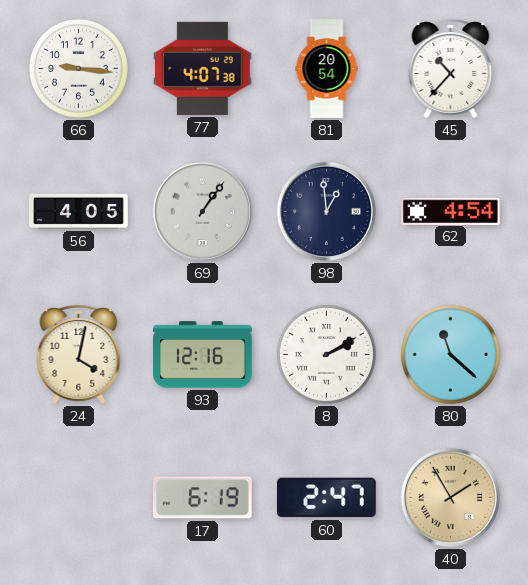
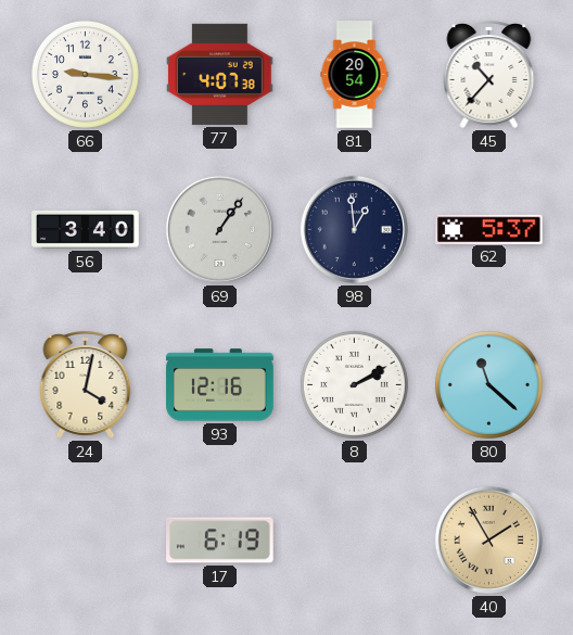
56: 4:05 -> 3:40 (86, 229)
62: 4:54 -> 5:37 (489, 229)
60: 2:47 -> none (327, 498)
